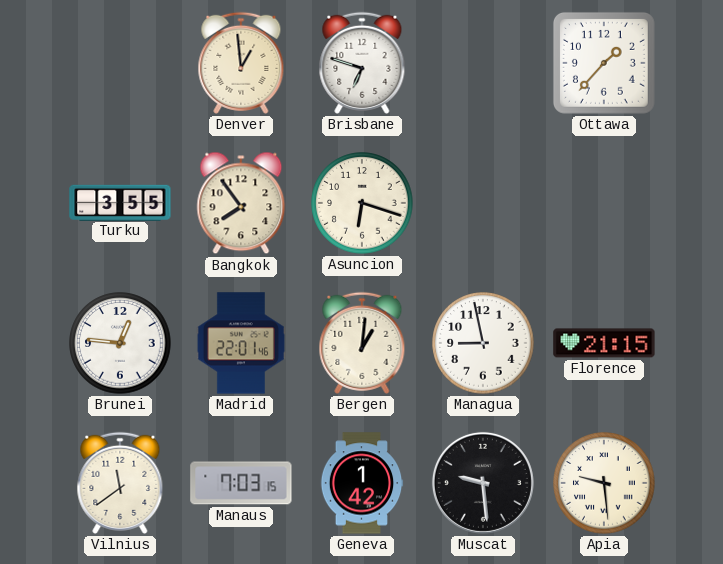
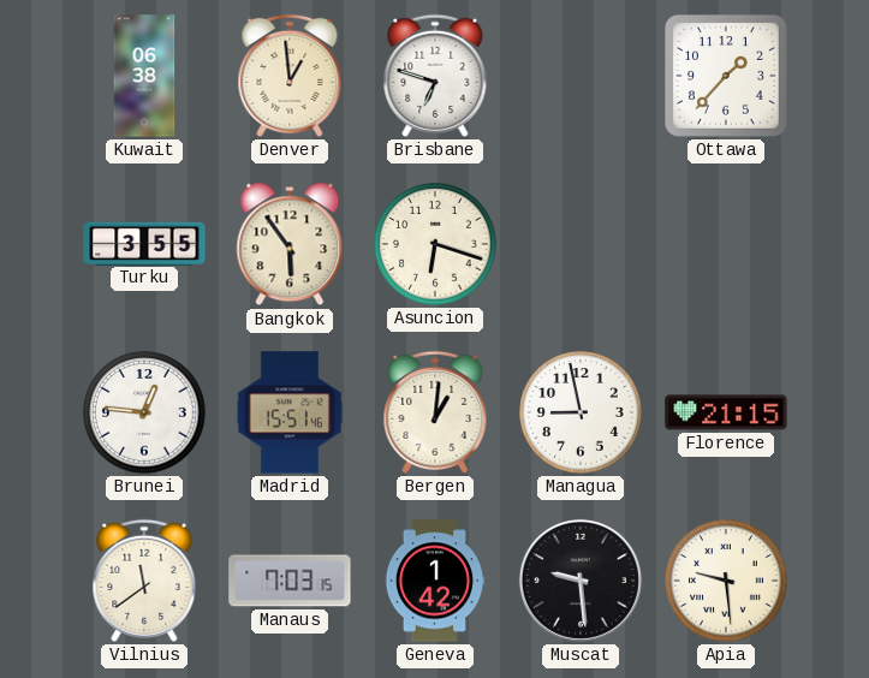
Kuwait: none -> 06:38 (144, 76)
Bangkok: 7:54 -> 5:54 (290, 244)
Madrid: 22:01 -> 15:51 (290, 412)
